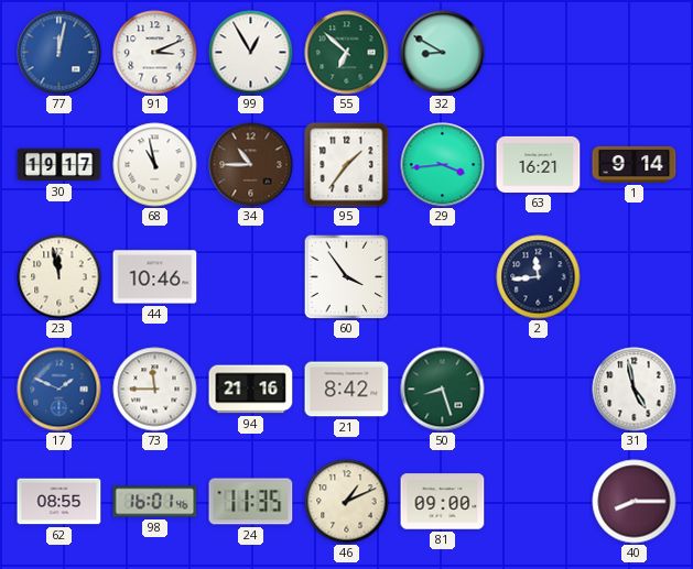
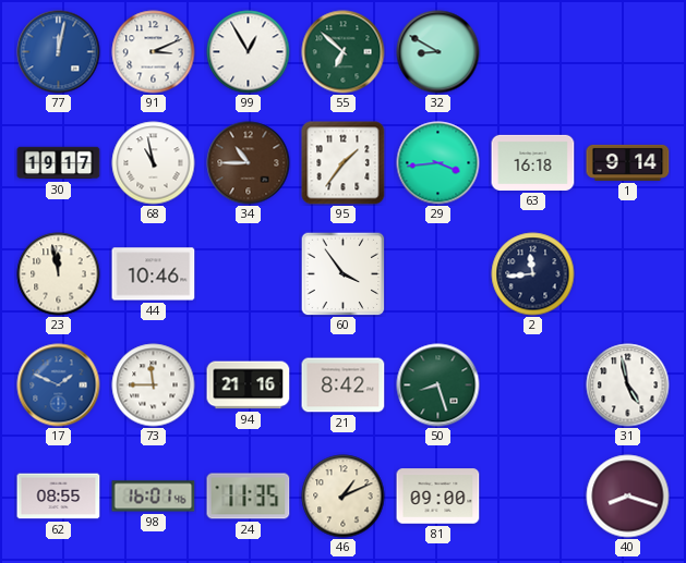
63: 16:21 -> 16:18 (533, 162)
40: 8:15 -> 8:18 (628, 497)
